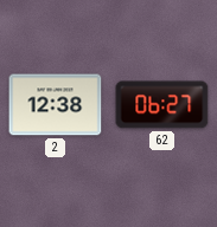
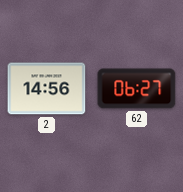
2: 12:38 -> 14:56 (47, 89)
